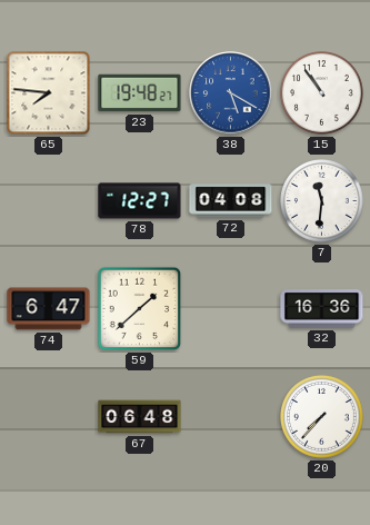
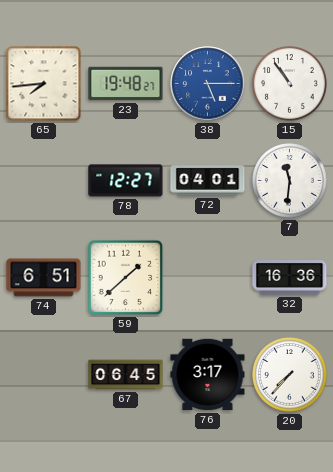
65: 7:46 -> 7:44 (44, 84)
38: 5:20 -> 5:15 (208, 84)
72: 04:08 -> 04:01 (208, 181)
74: 6:47 -> 6:51 (44, 278)
67: 06:48 -> 06:45 (126, 375)
76: none -> 3:17 (208, 375)
